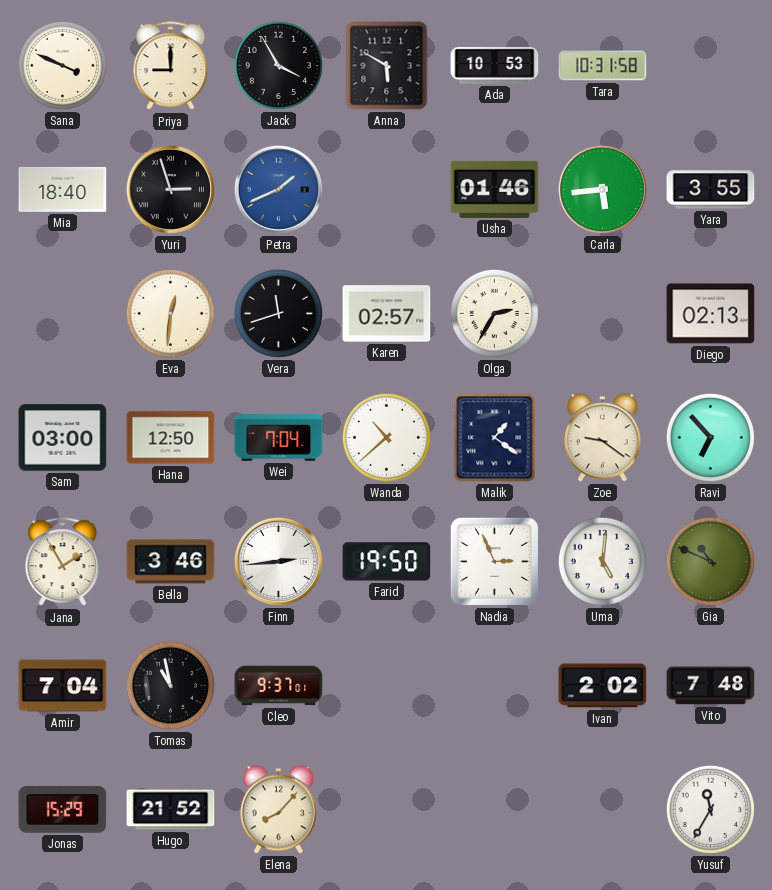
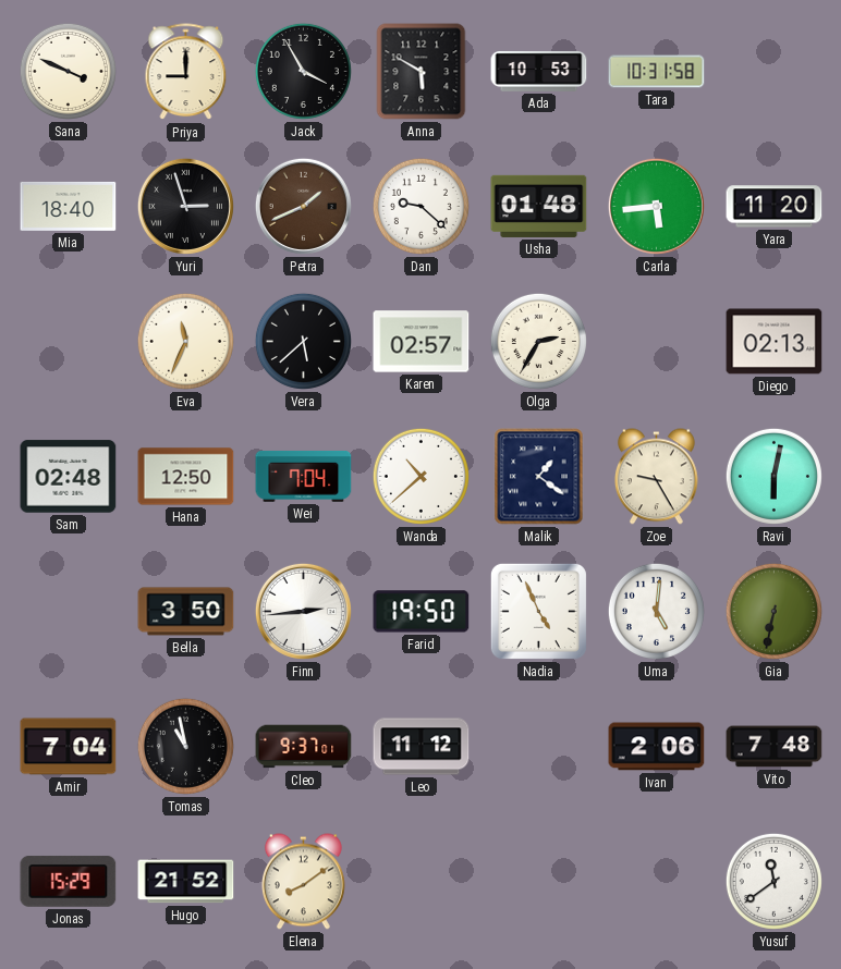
Petra dial: blue -> brown (303, 206)
Dan: none -> 9:22 (421, 206)
Usha: 01:46 -> 01:48 (539, 206)
Yara: 3:55 -> 11:20 (775, 207)
Eva: 12:31 -> 11:34 (185, 341)
Vera: 11:42 -> 5:38 (303, 341)
Sam: 03:00 -> 02:48 (69, 477)
Zoe: 9:21 -> 9:25 (656, 477)
Ravi: 6:53 -> 6:02 (773, 476)
Jana: 1:55 -> none (63, 562)
Bella: 3:46 -> 3:50 (186, 612)
Nadia: 2:56 -> 4:56 (538, 611)
Gia: 10:49 -> 6:32 (773, 611)
Leo: none -> 11:12 (422, 747)
Ivan: 2:02 -> 2:06 (657, 747)
Elena: 8:07 -> 8:09 (303, 882)
Yusuf: 11:35 -> 11:39 (773, 881)
